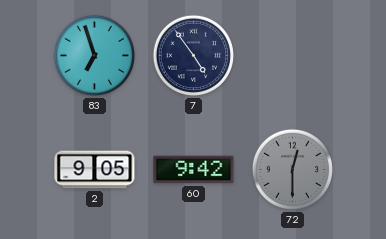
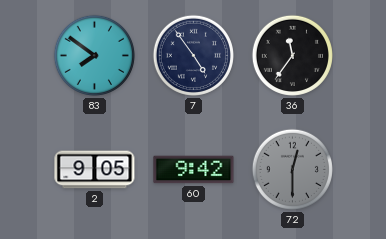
83: 6:57 -> 7:51 (94, 55)
36: none -> 11:36 (292, 55)
